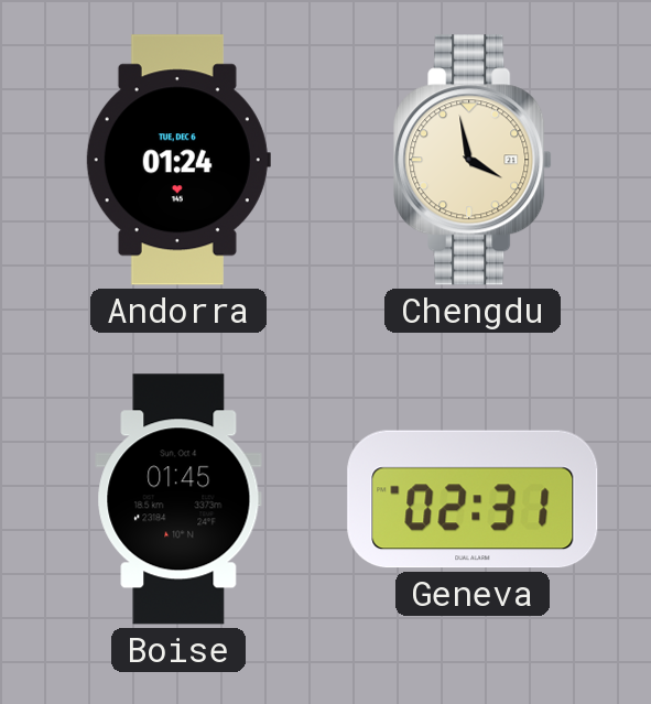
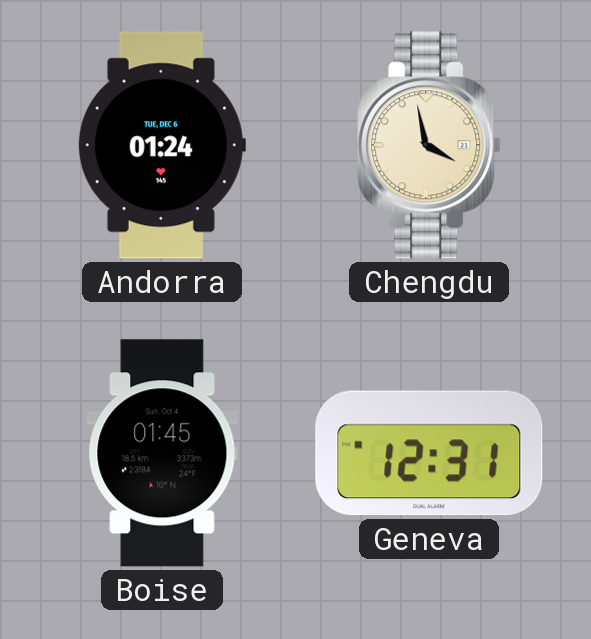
Geneva: 02:31 -> 12:31 (429, 453)
